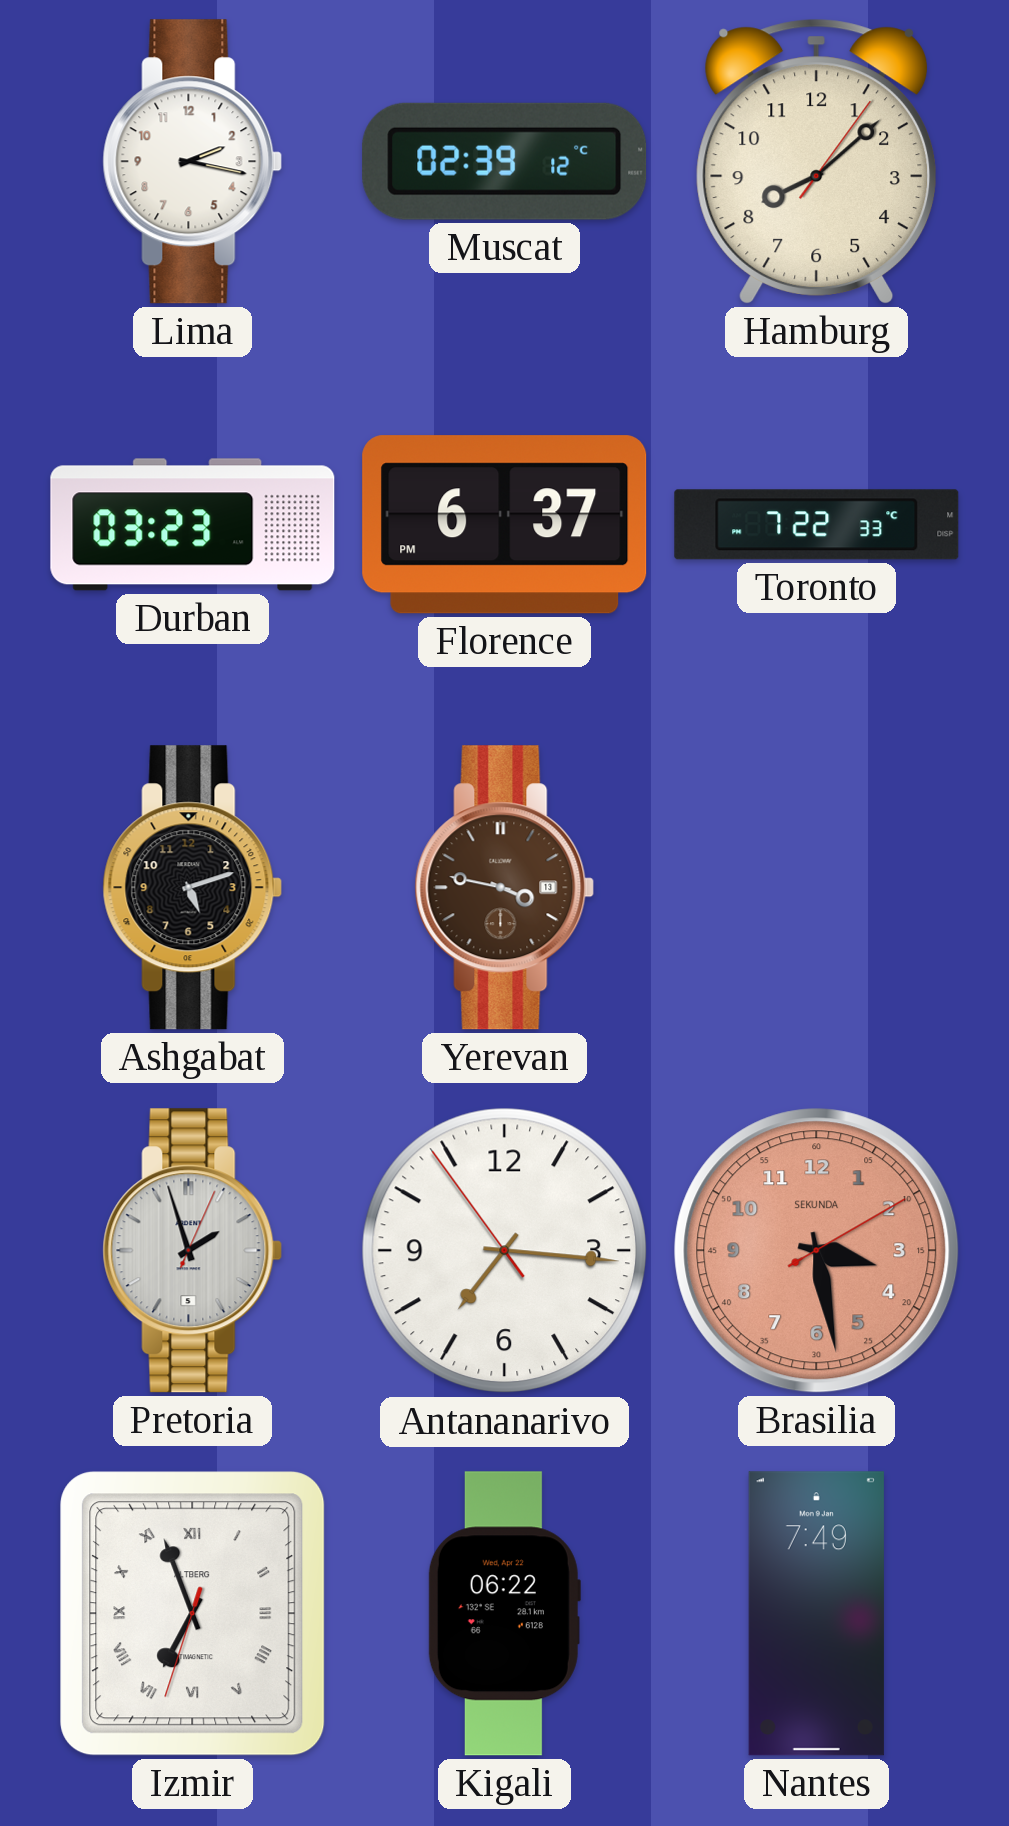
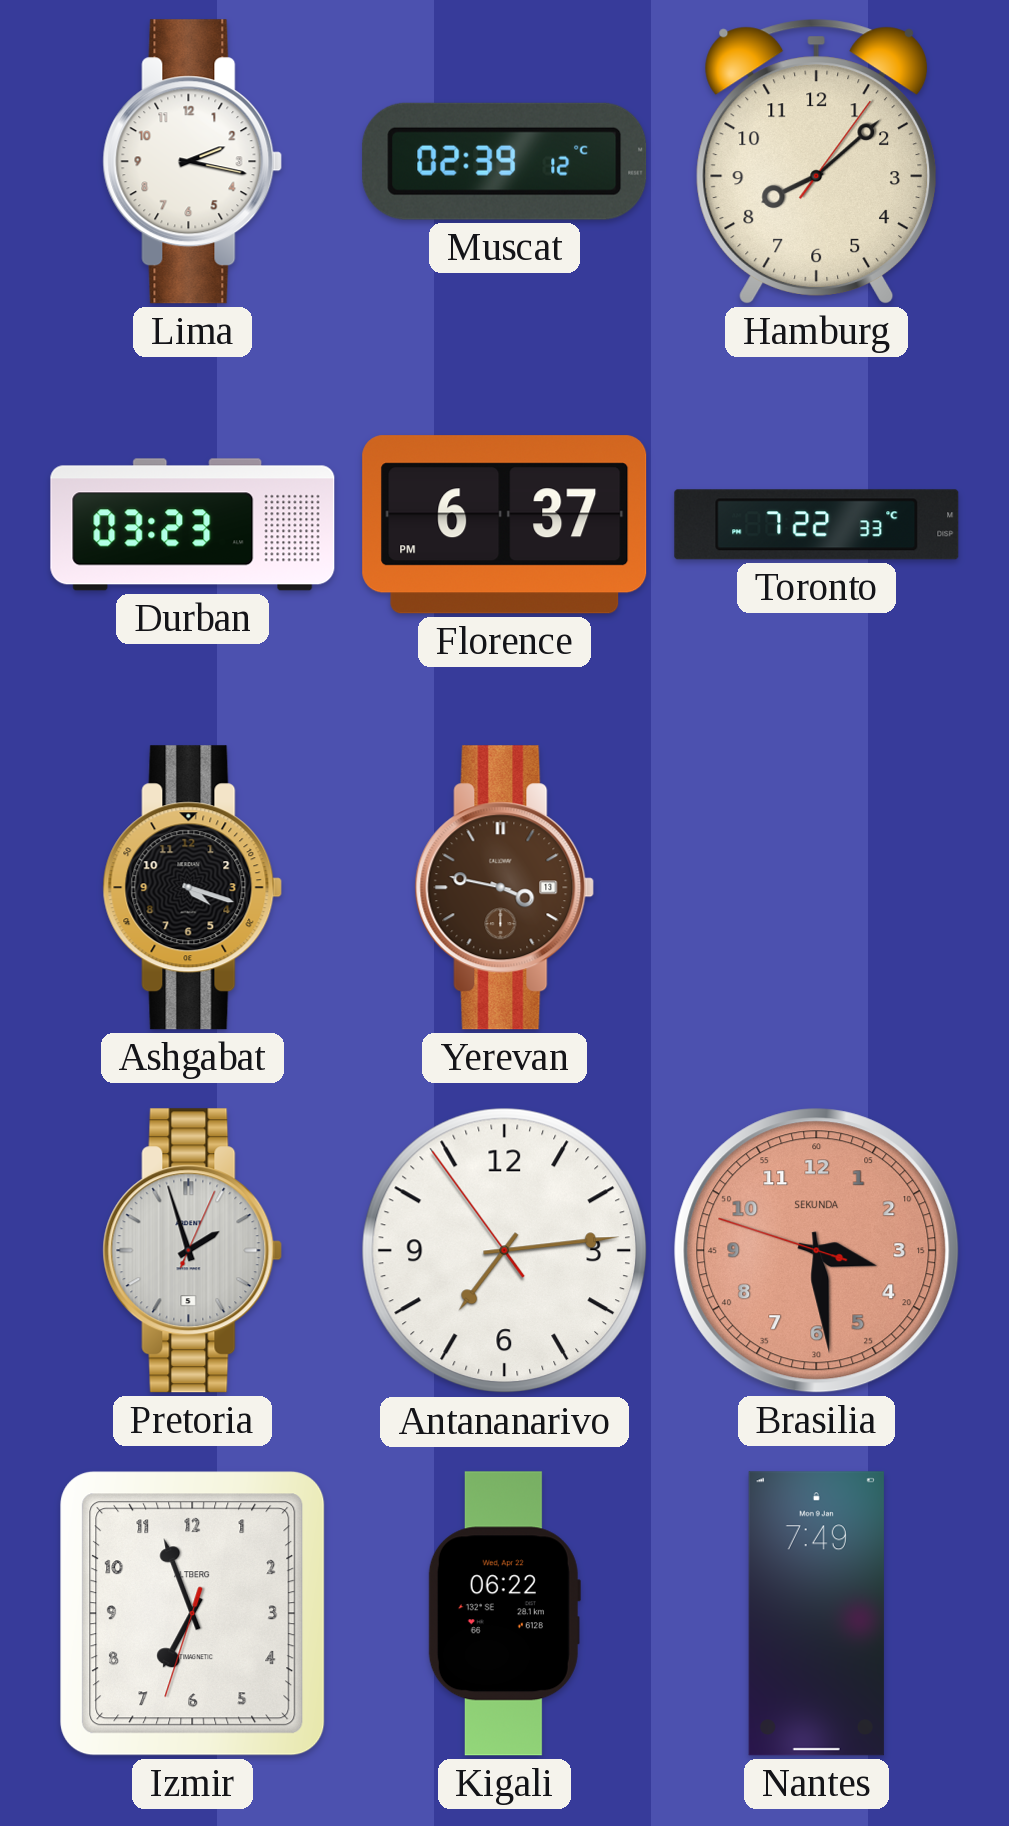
Ashgabat: 5:12 -> 4:18 (193, 888)
Antananarivo: 7:15 -> 7:13 (505, 1251)
Brasilia: 3:28:10 -> 3:28:48 (817, 1251)
Izmir numerals: Roman -> Arabic (193, 1614)
